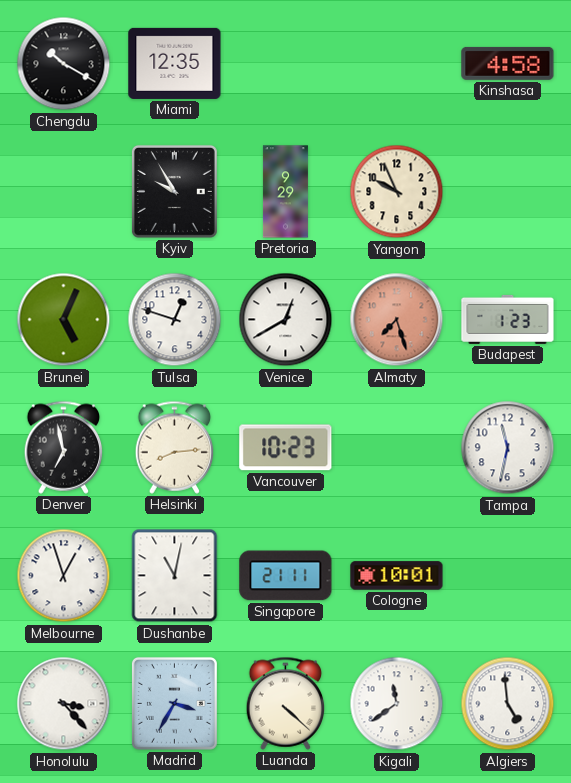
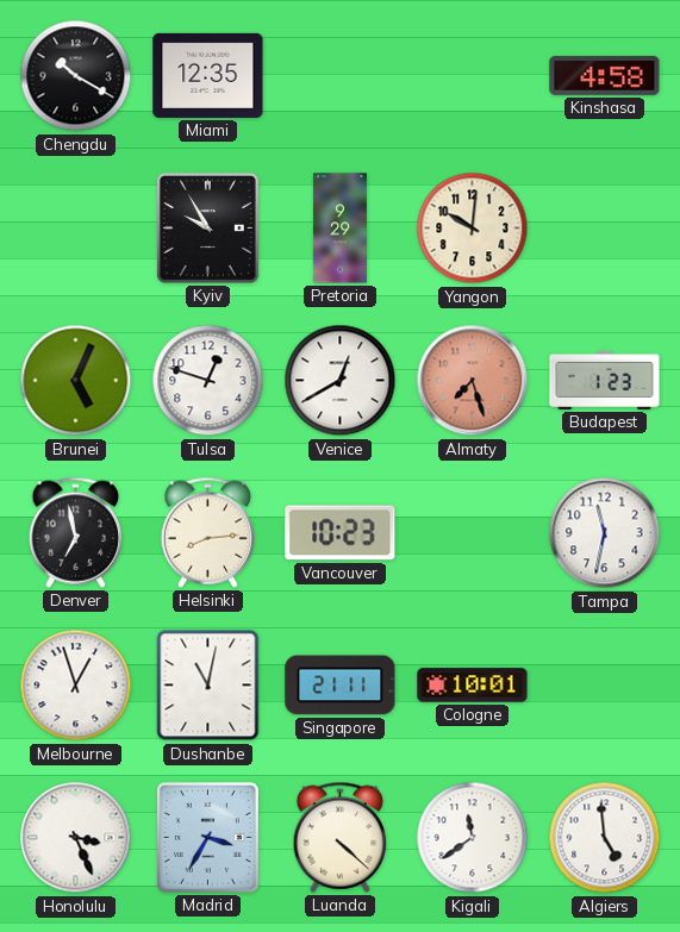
Yangon: 9:56 -> 10:01 (473, 229)
Honolulu: 3:23 -> 3:26 (76, 838)
